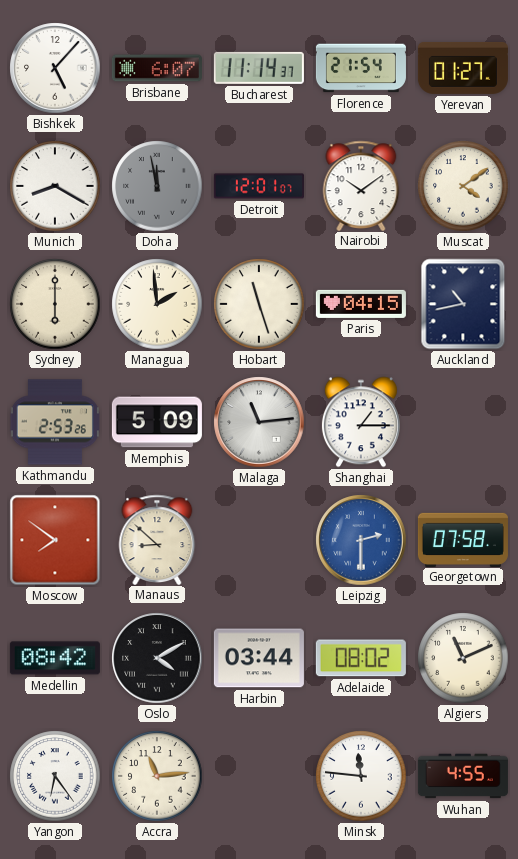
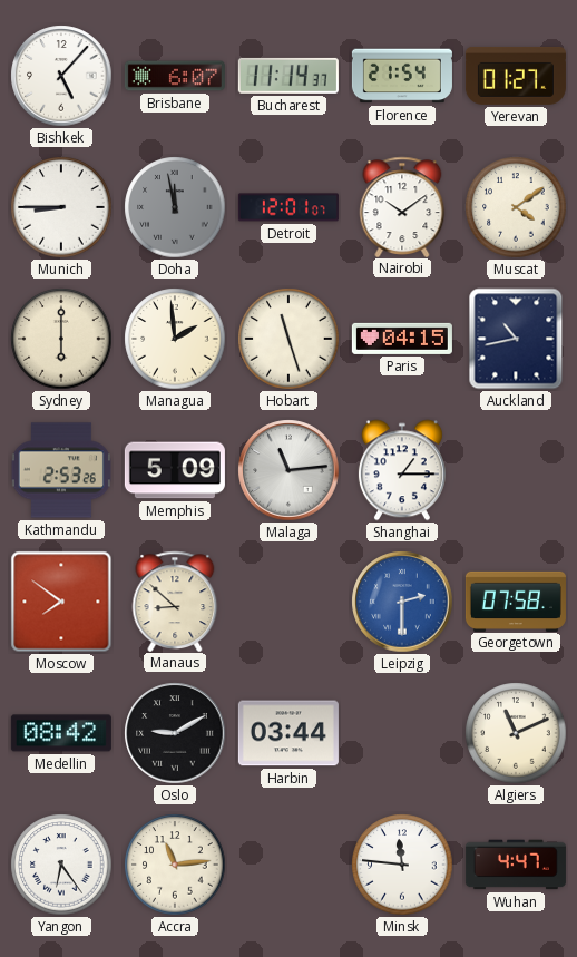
Munich: 8:20 -> 8:45 (61, 207)
Oslo: 4:10 -> 9:10 (175, 733)
Adelaide: 08:02 -> none (361, 658)
Wuhan: 4:55 -> 4:47 (516, 865)
